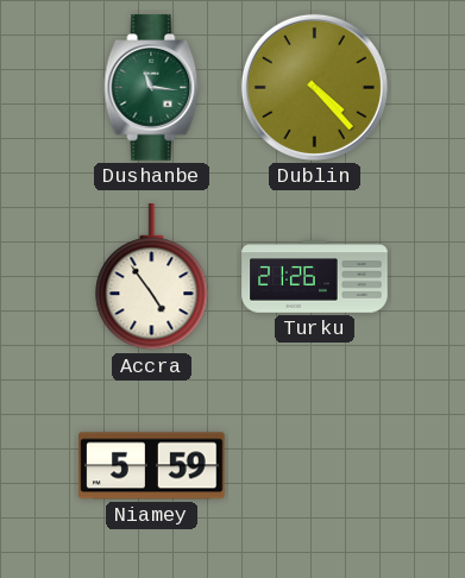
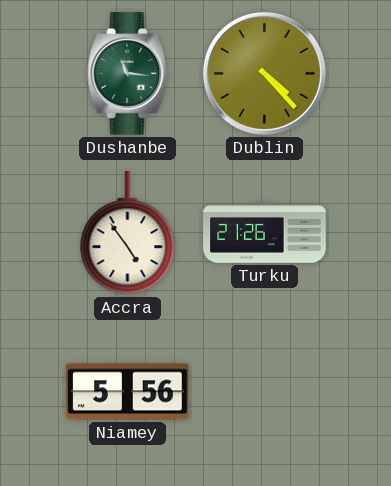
Niamey: 5:59 -> 5:56 (128, 392)
